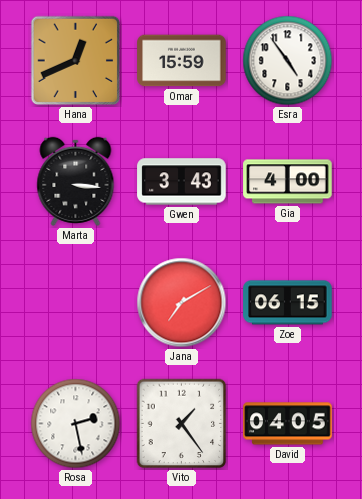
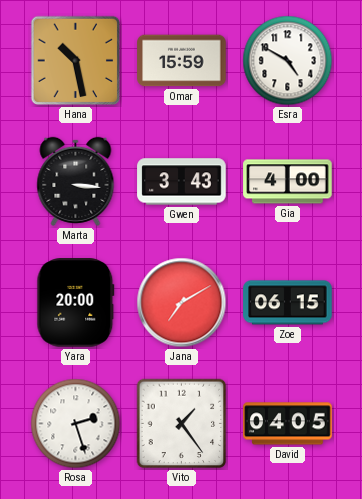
Hana: 12:41 -> 10:28 (76, 61)
Esra: 4:54 -> 4:50 (288, 61)
Yara: none -> 20:00 (76, 303)
Rosa: 2:28 -> 2:27 (76, 424)
